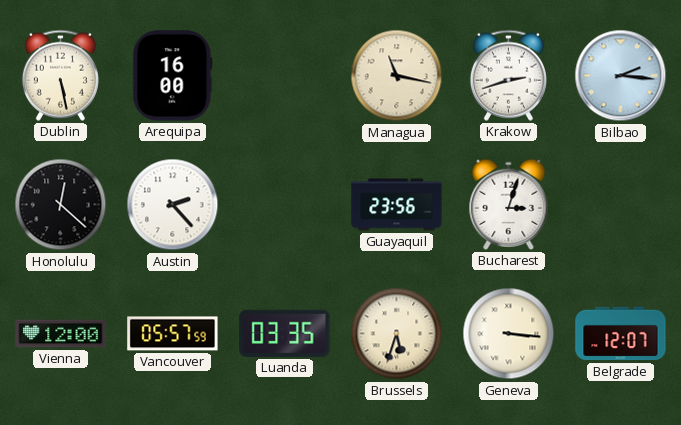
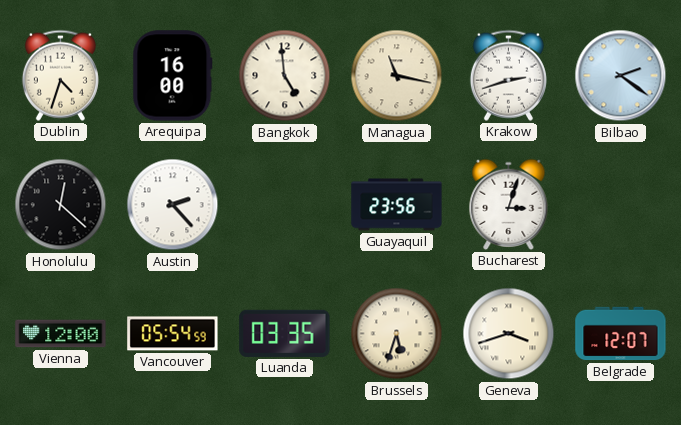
Dublin: 5:28 -> 4:33 (60, 75)
Bangkok: none -> 4:59 (285, 76)
Bilbao: 2:16 -> 2:21 (621, 76)
Vancouver: 05:57 -> 05:54 (173, 334)
Geneva: 3:16 -> 3:42 (509, 334)
